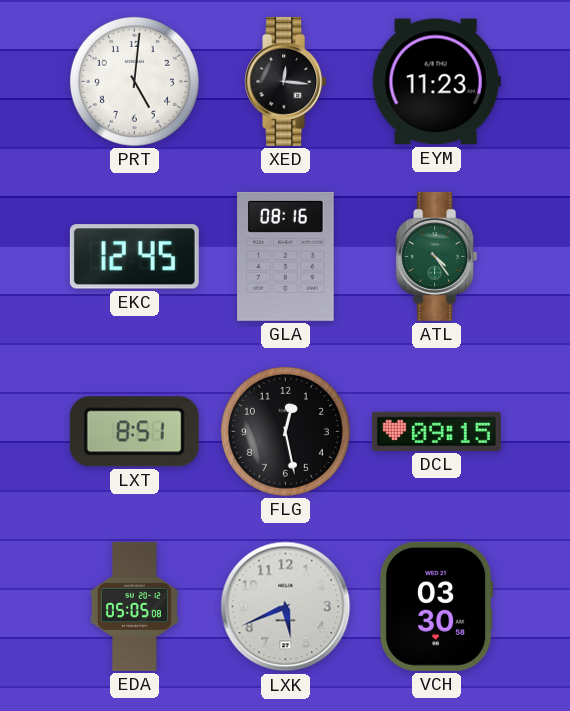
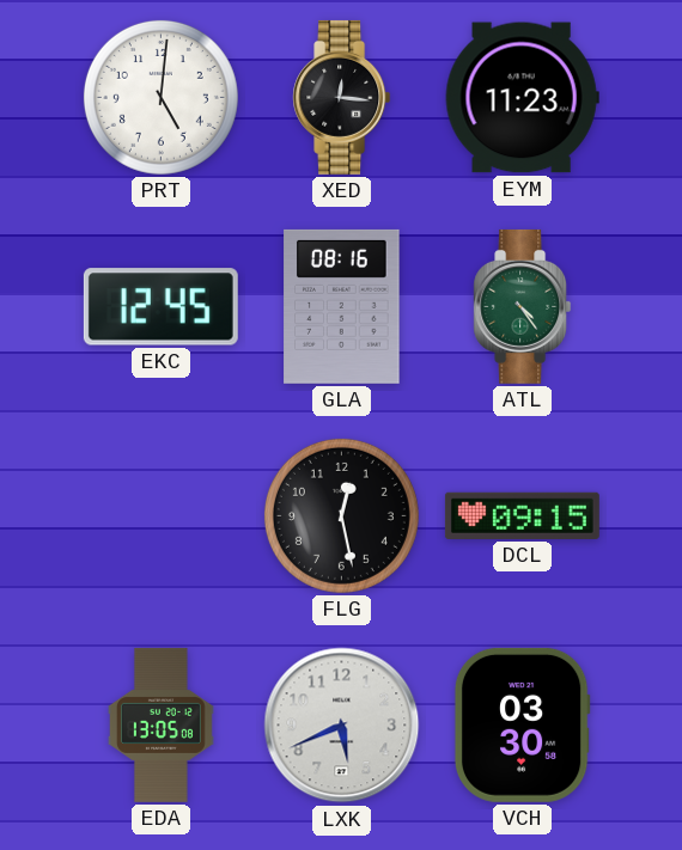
LXT: 8:51 -> none (134, 432)
EDA: 05:05 -> 13:05 (160, 724)
